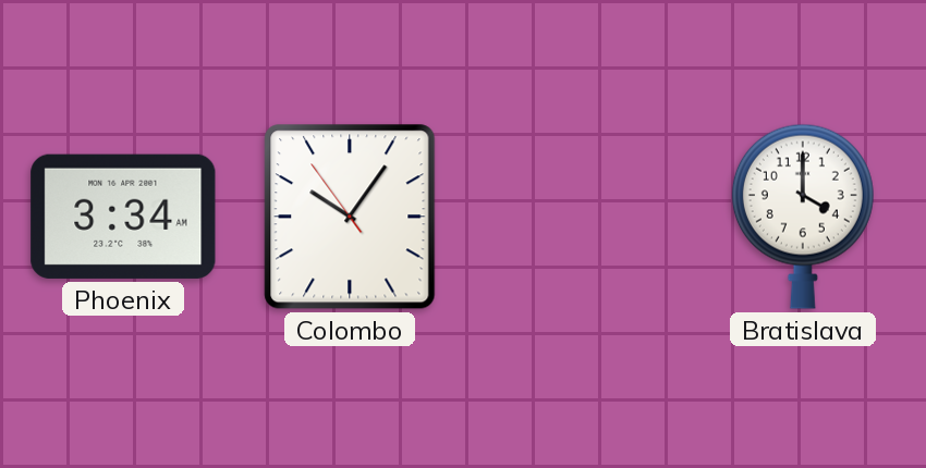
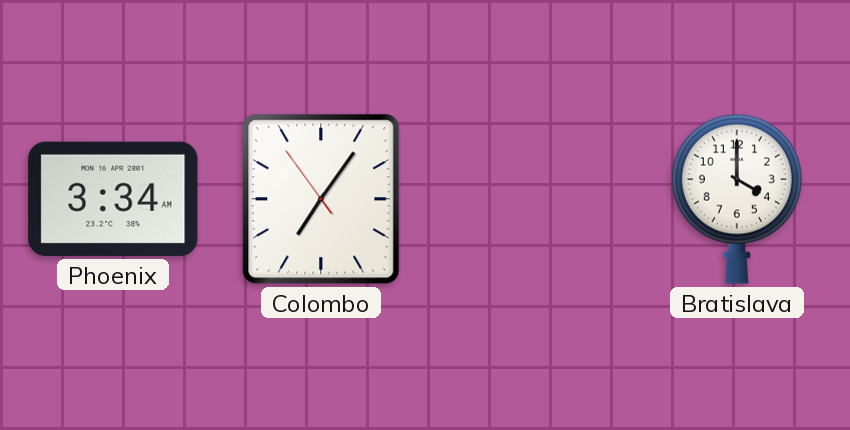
Colombo: 10:05 -> 7:05 (321, 199)
